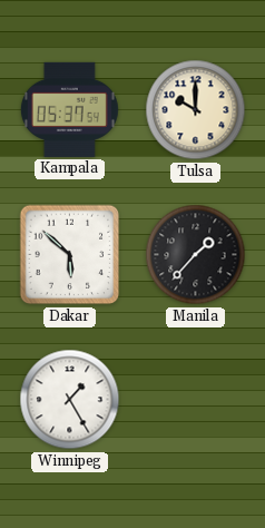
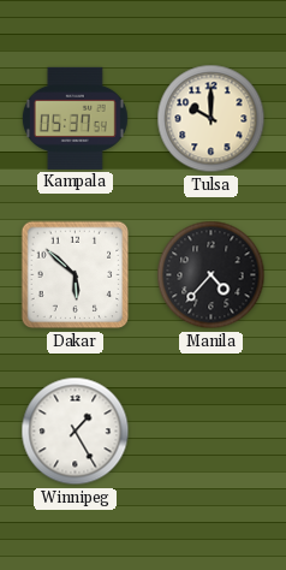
Manila: 1:37 -> 4:37 (211, 275)
